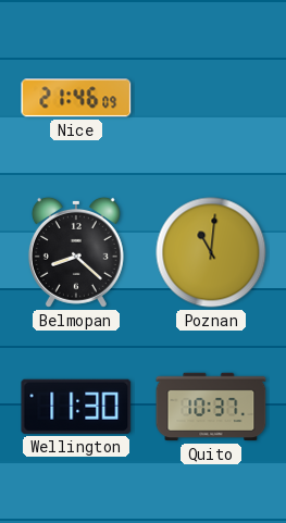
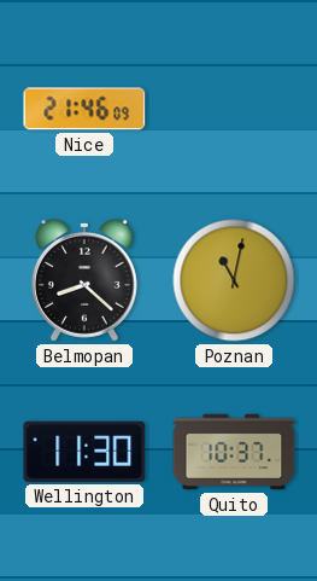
Poznan: 11:01 -> 11:02 (234, 280)
